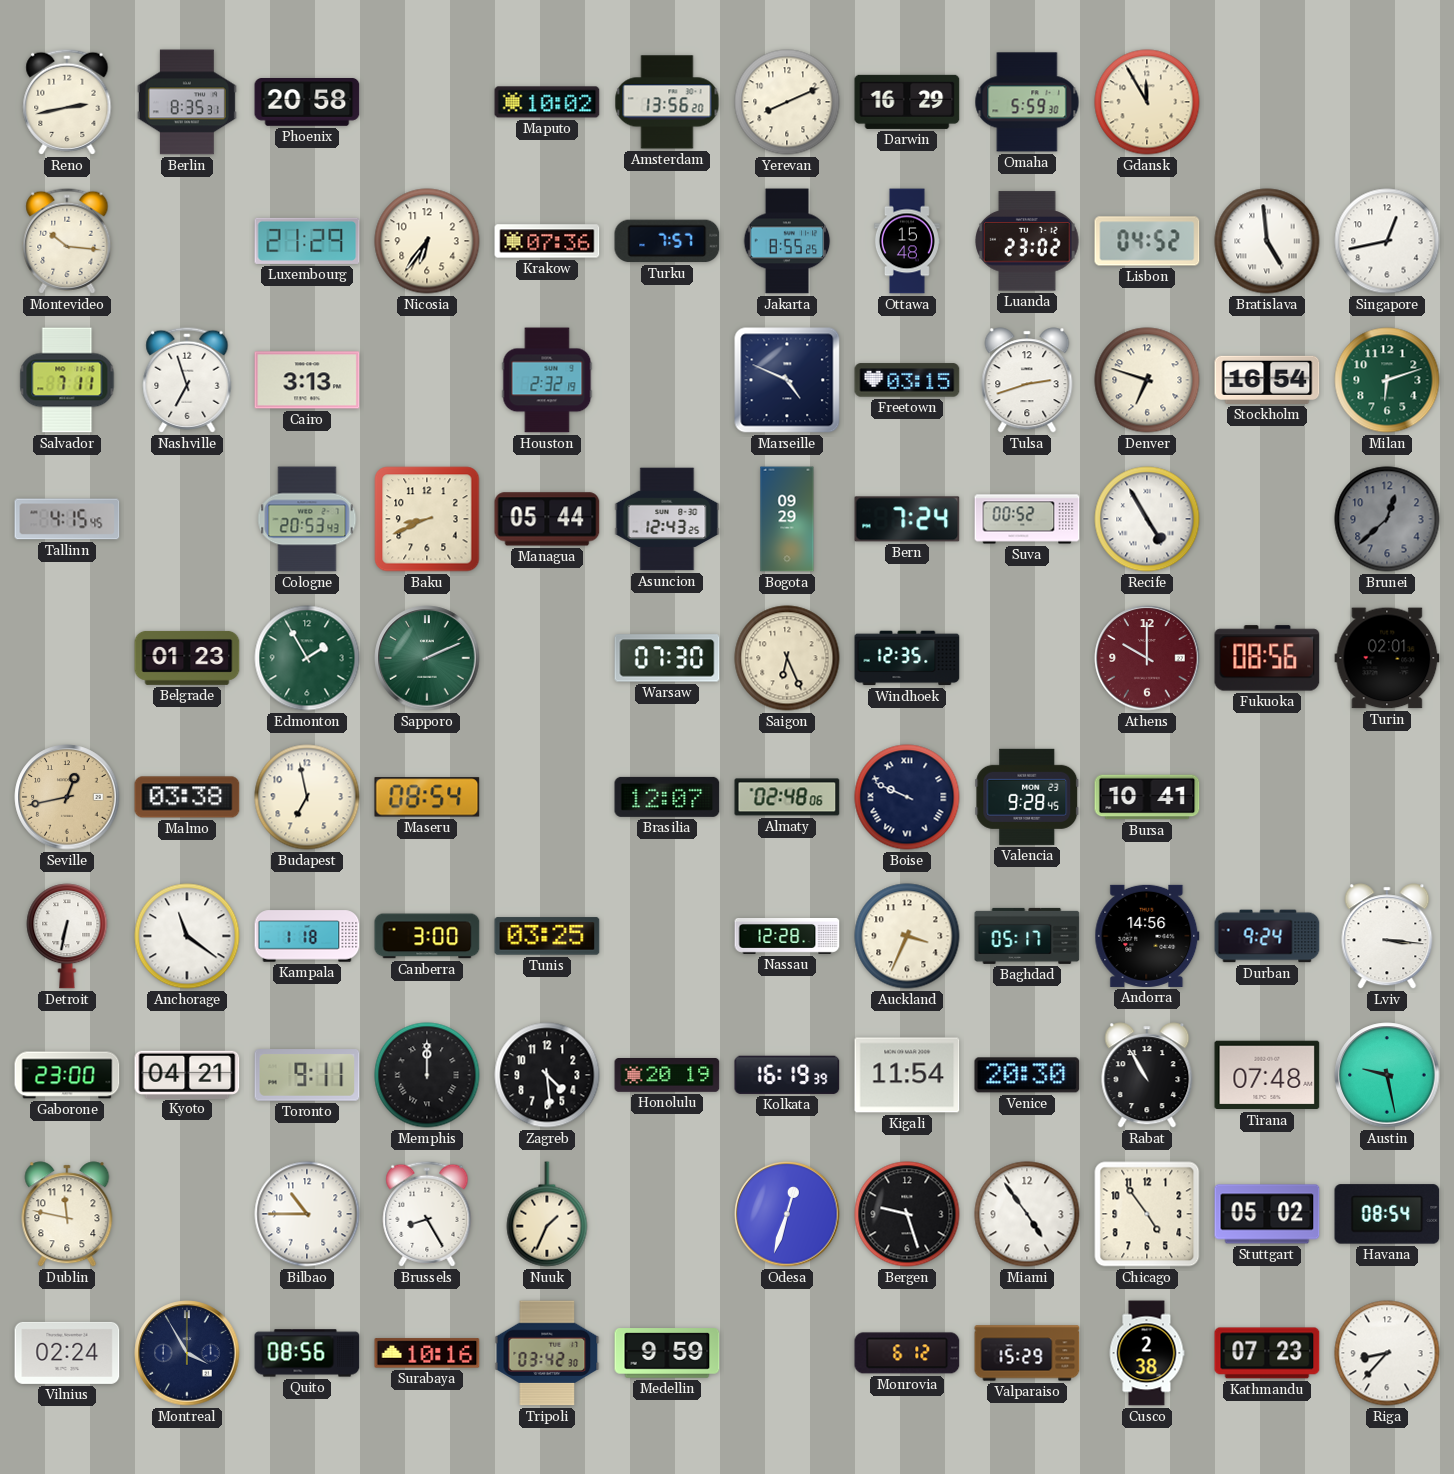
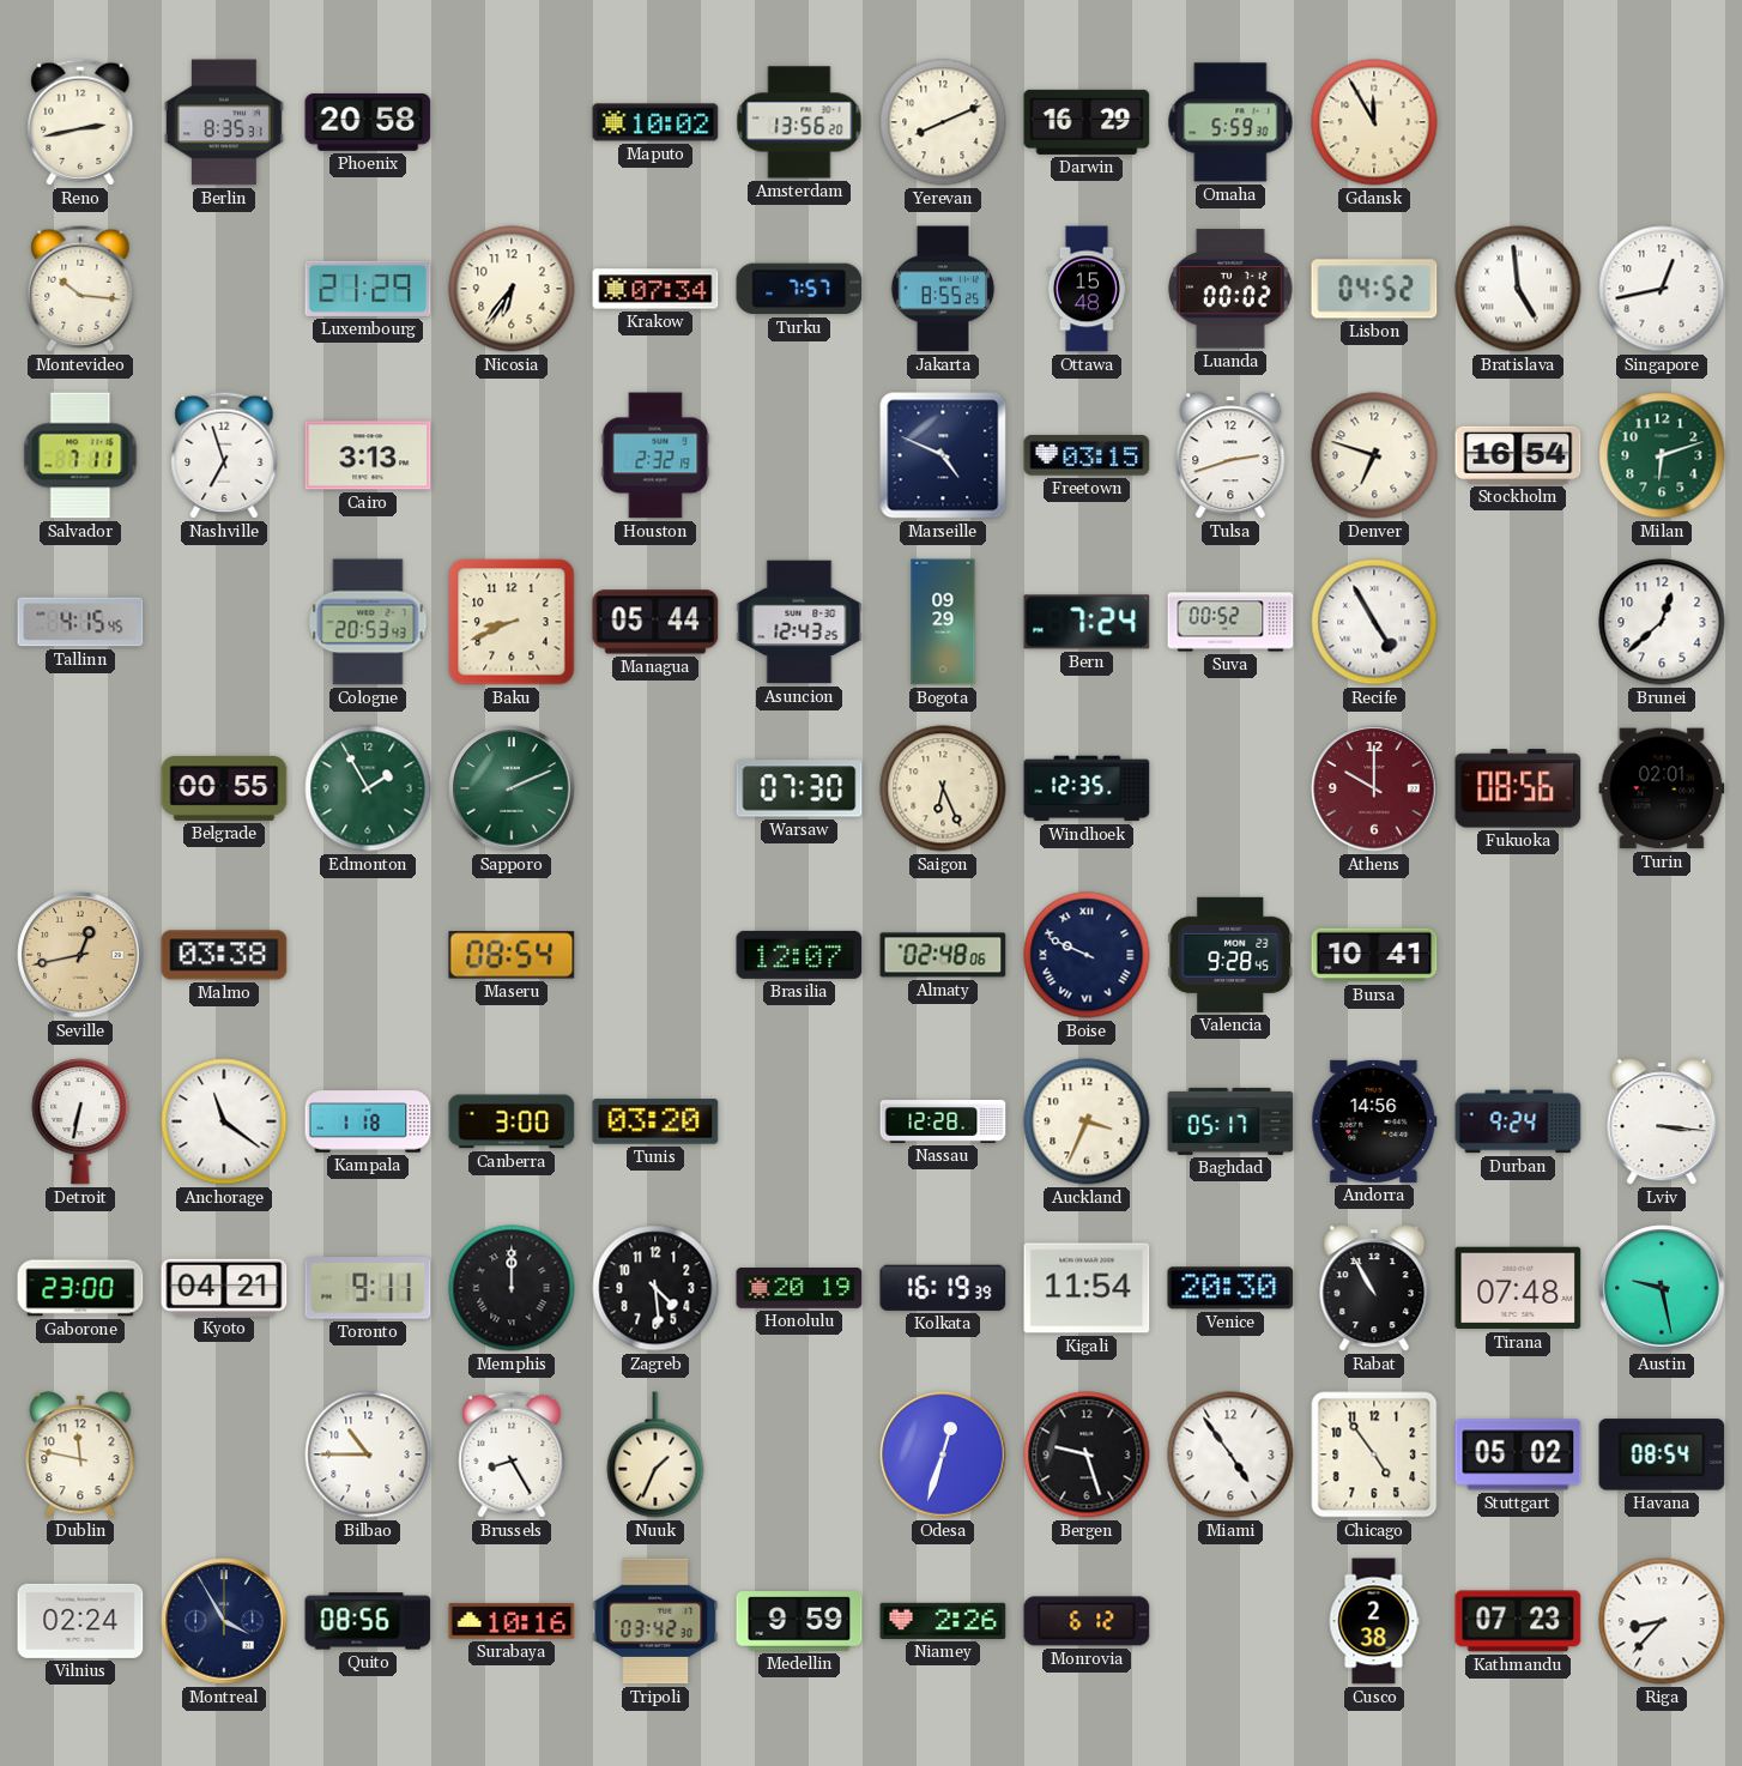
Krakow: 07:36 -> 07:34 (655, 289)
Luanda: 23:02 -> 00:02 (1232, 289)
Brunei dial: grey -> white (1662, 622)
Belgrade: 01:23 -> 00:55 (224, 788)
Budapest: 6:58 -> none (307, 797)
Tunis: 03:25 -> 03:20 (655, 1121)
Niamey: none -> 2:26 (943, 1621)
Valparaiso: 15:29 -> none (1027, 1353)
